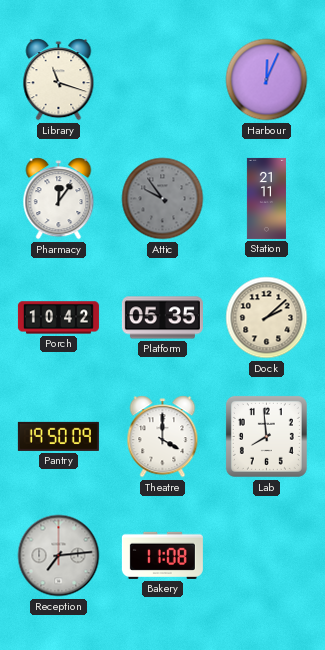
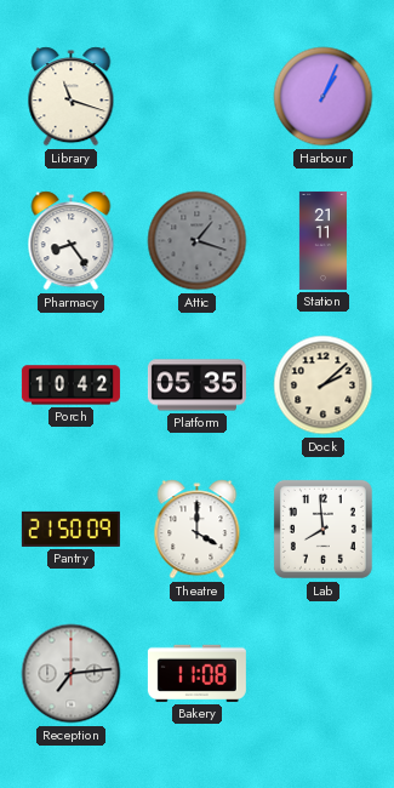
Harbour: 12:04 -> 1:04 (324, 97)
Pharmacy: 12:06 -> 8:24 (72, 241)
Attic: 9:54 -> 1:18 (198, 241)
Pantry: 19:50 -> 21:50 (70, 529)
